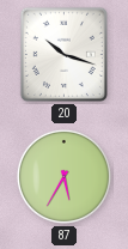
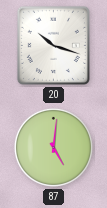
87: 5:35 -> 5:01 (53, 147)
